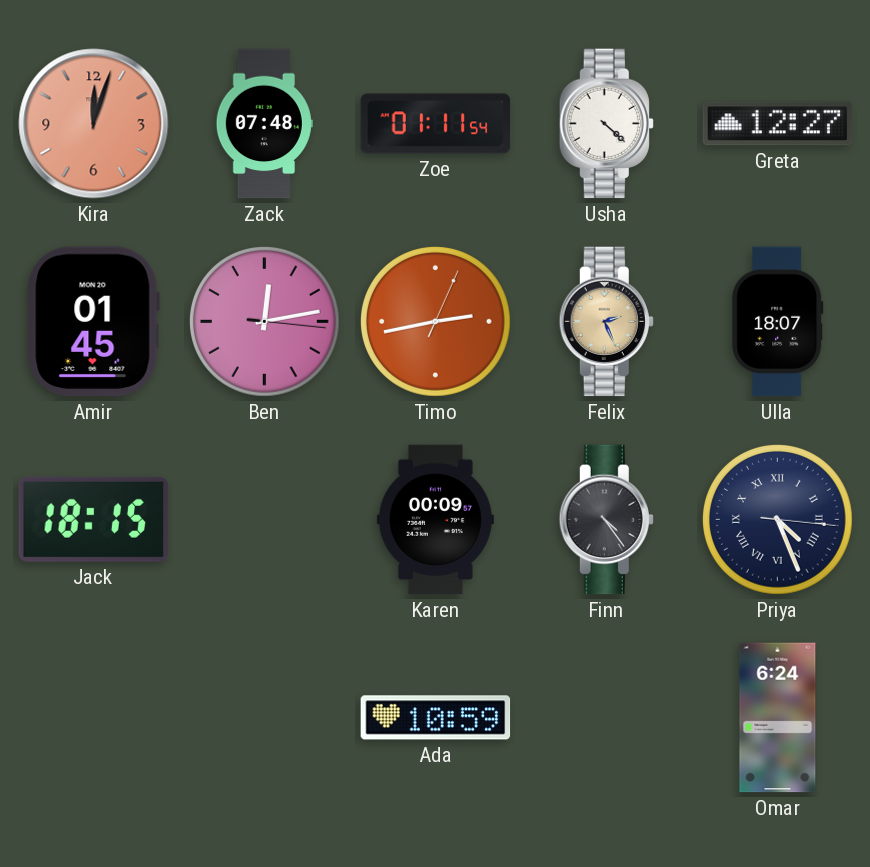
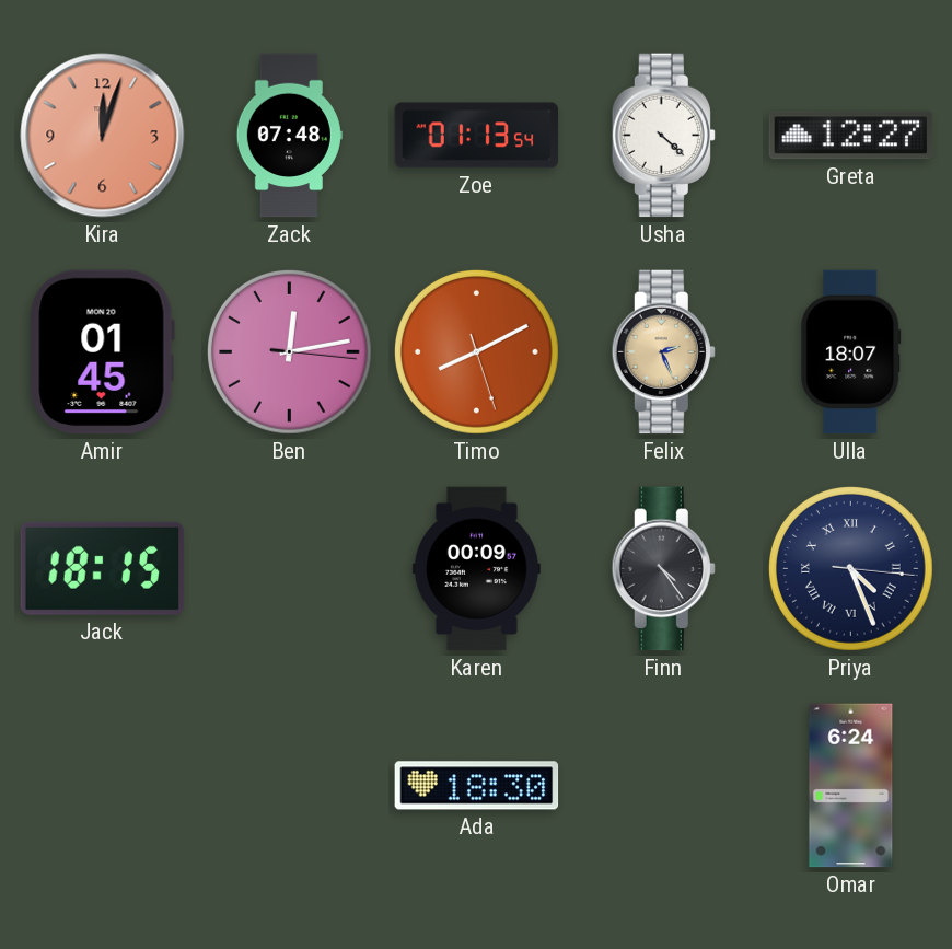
Zoe: 01:11 -> 01:13 (477, 136)
Timo: 2:43 -> 8:10 (476, 351)
Ada: 10:59 -> 18:30 (477, 786)
